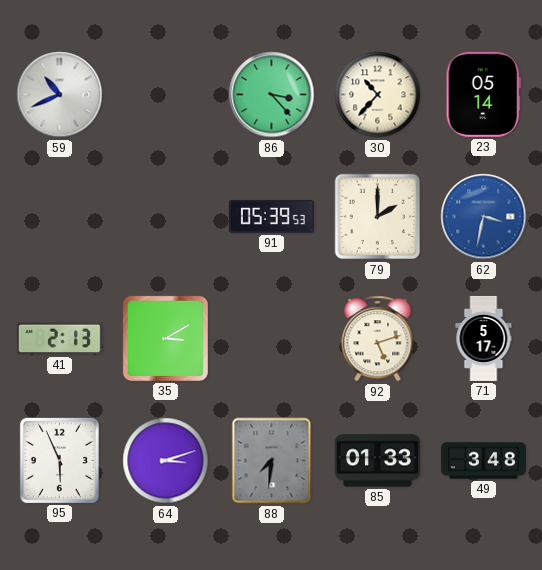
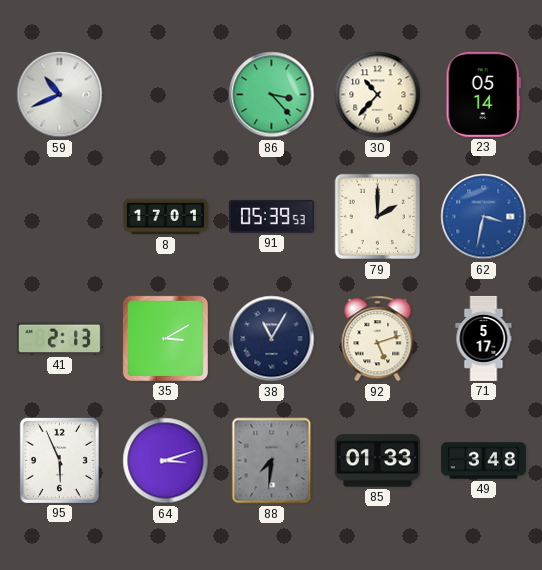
8: none -> 17:01 (165, 217)
38: none -> 11:05 (272, 339)
